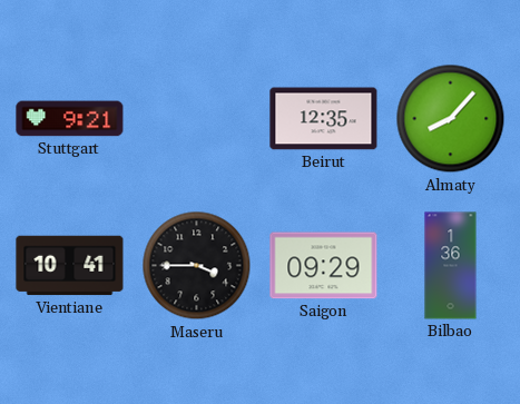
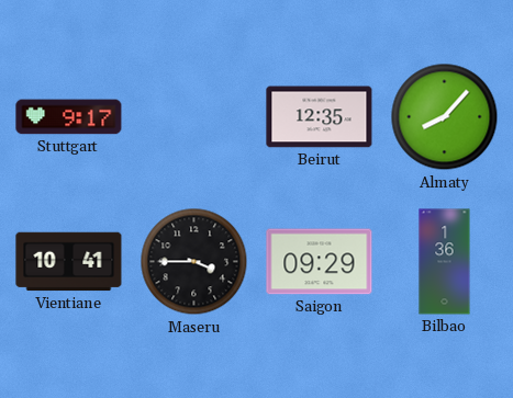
Stuttgart: 9:21 -> 9:17 (69, 117)
